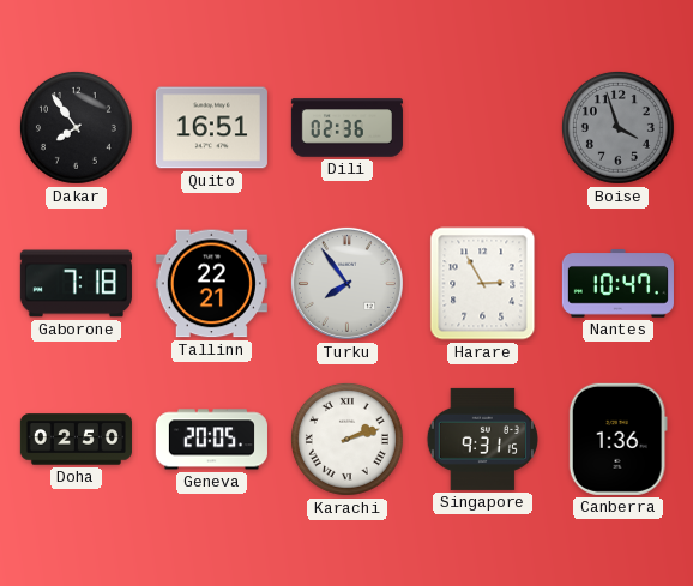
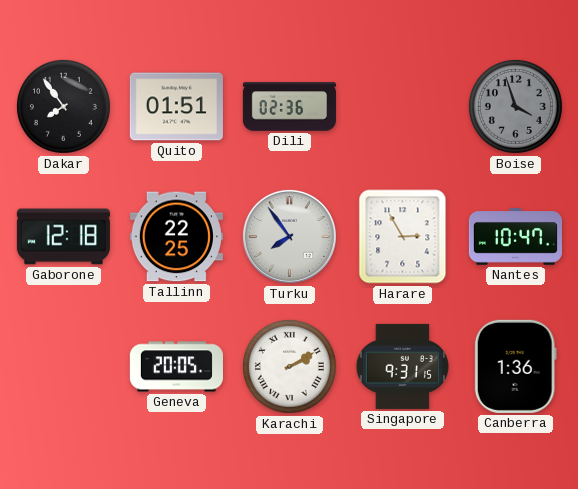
Quito: 16:51 -> 01:51 (176, 107)
Gaborone: 7:18 -> 12:18 (63, 237)
Tallinn: 22:21 -> 22:25 (176, 237)
Doha: 02:50 -> none (76, 440)
Karachi: 2:12 -> 2:10 (289, 366)
